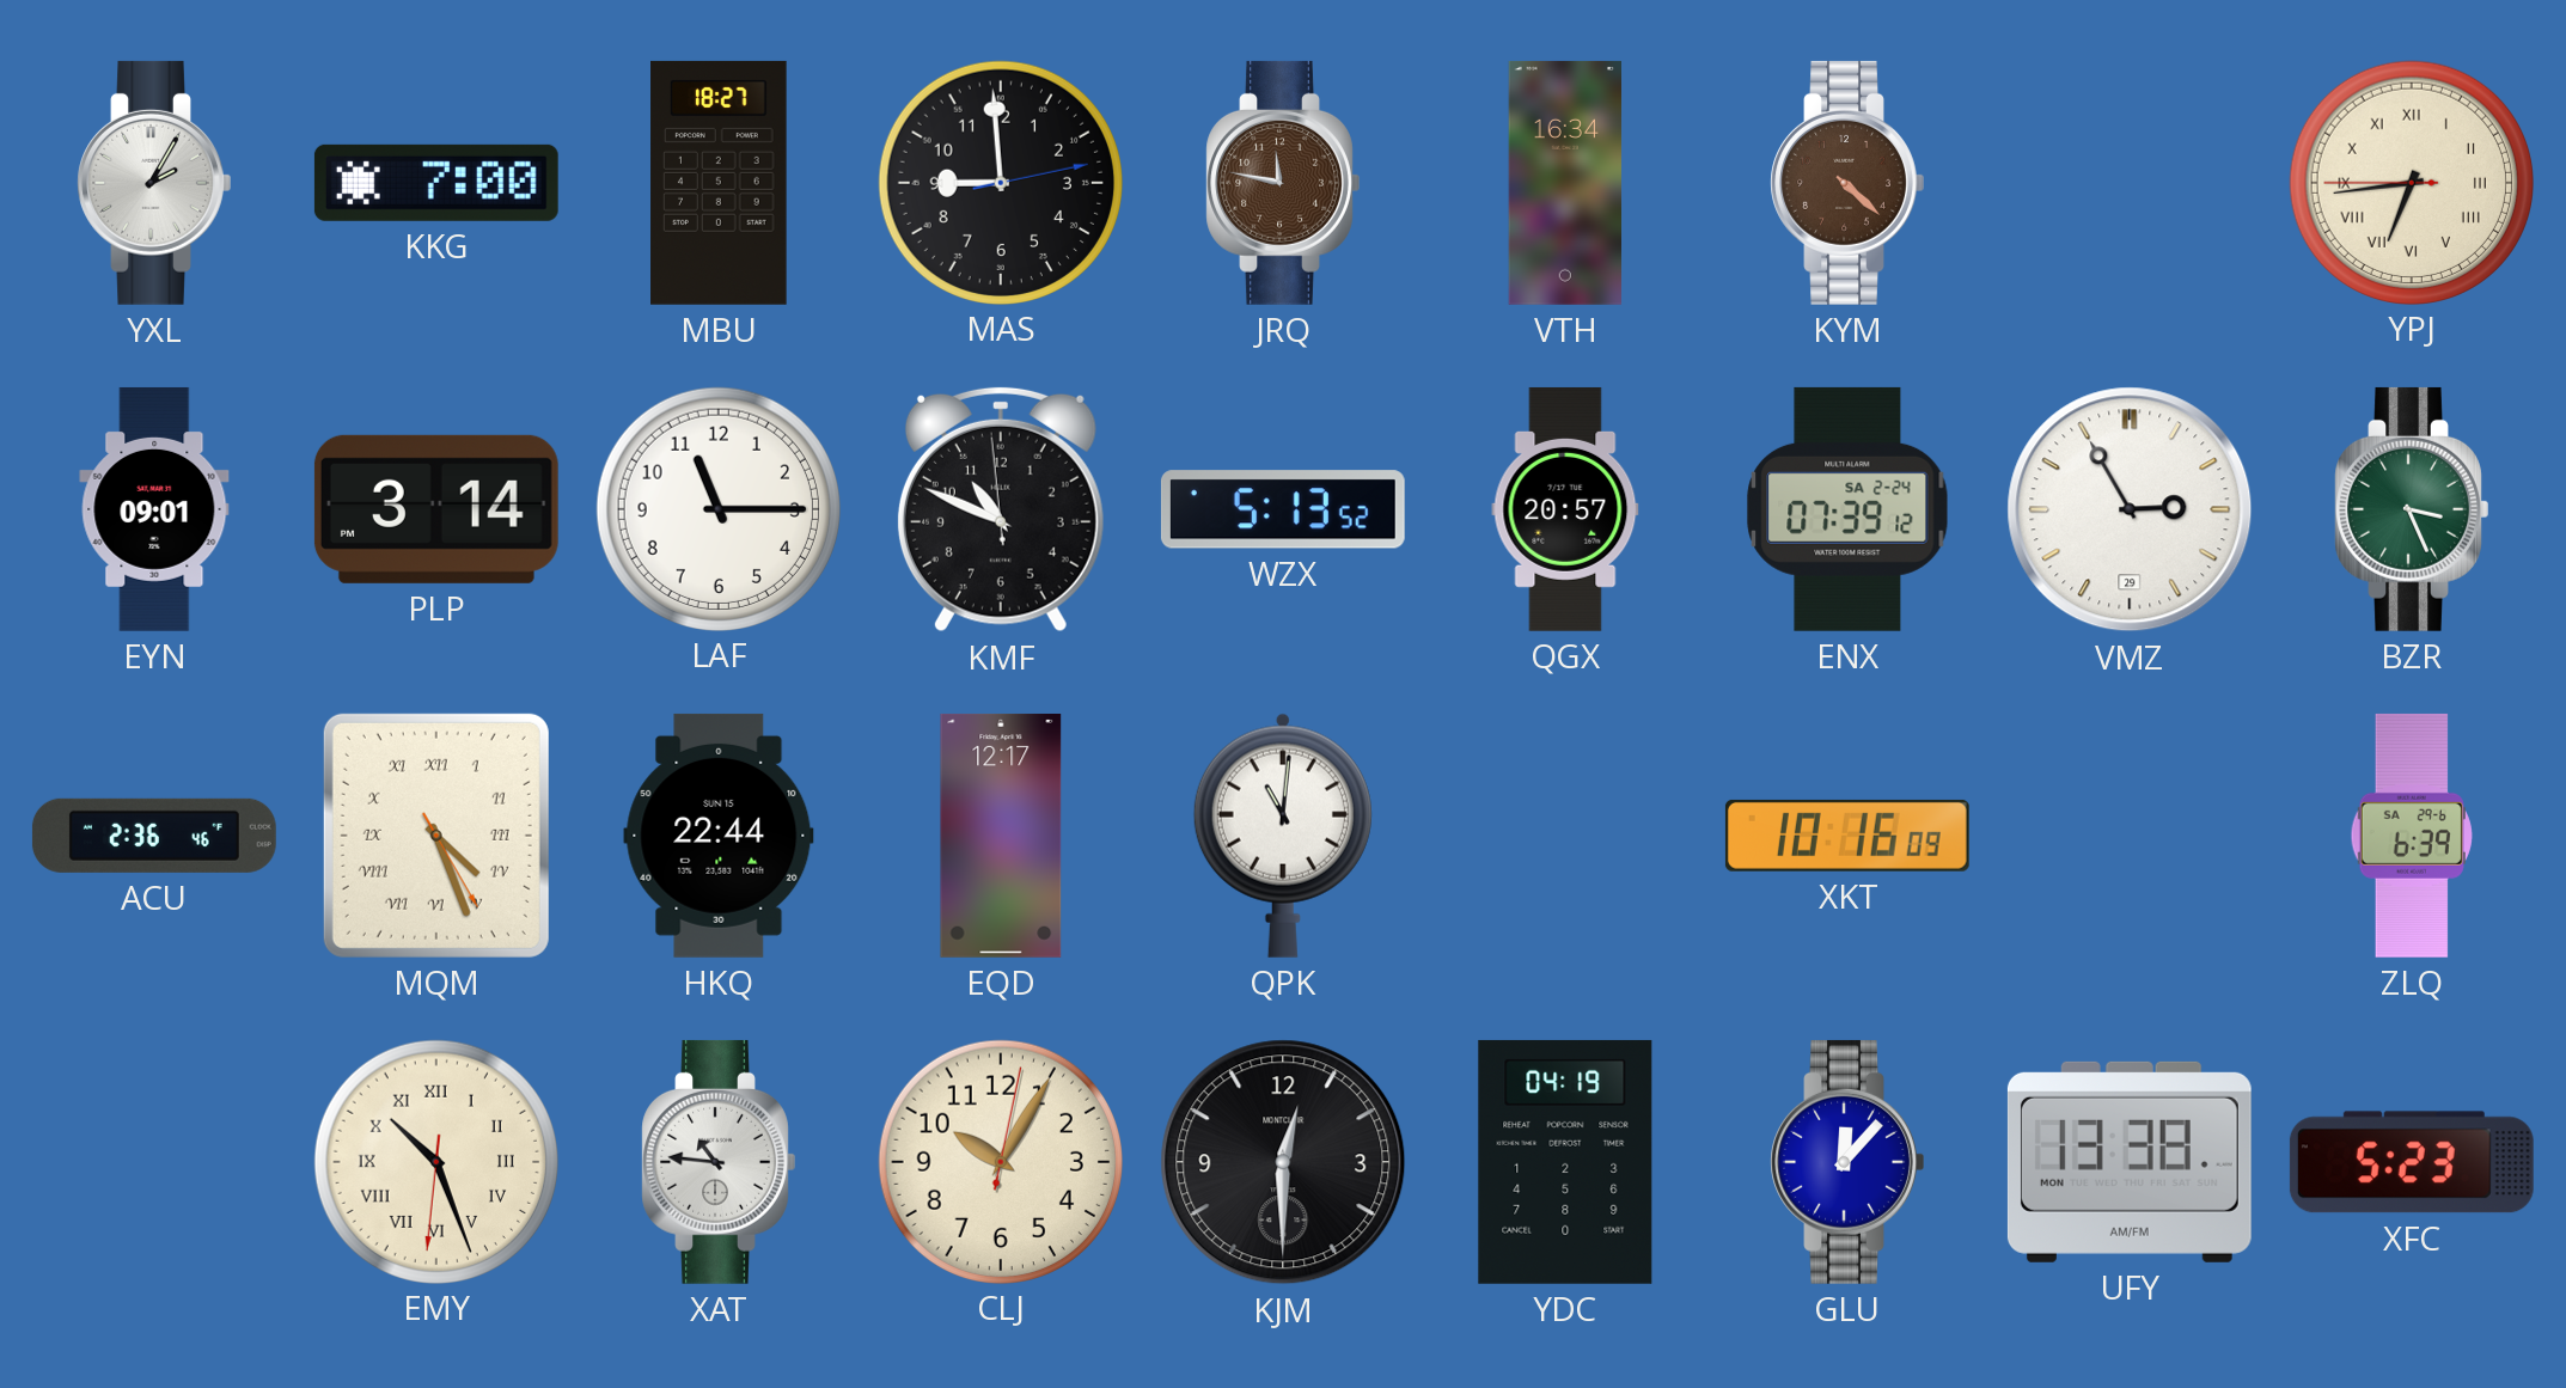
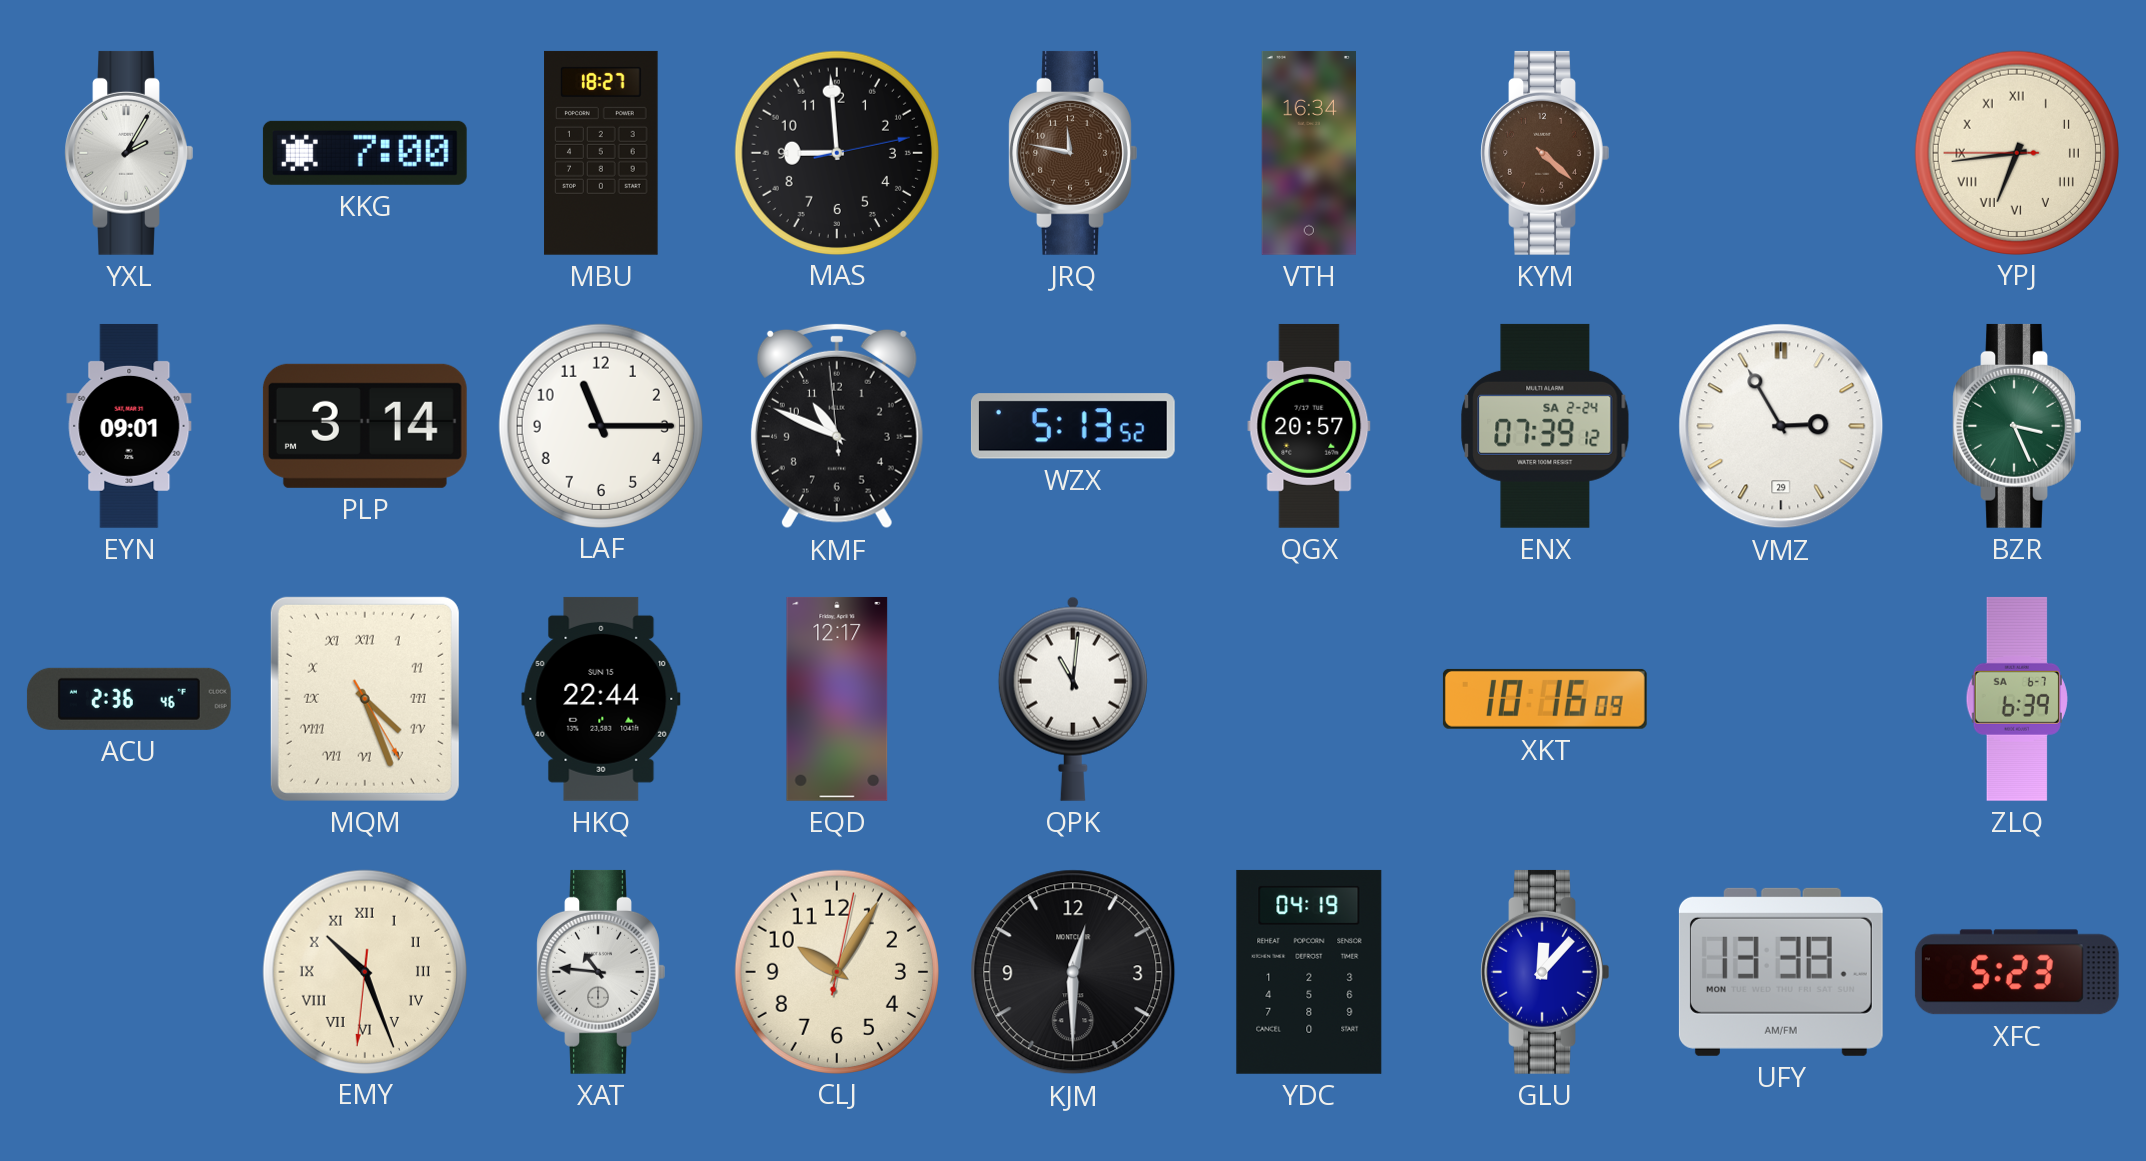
ZLQ date: SA 29-6 -> SA 6-7 (2017, 699)
